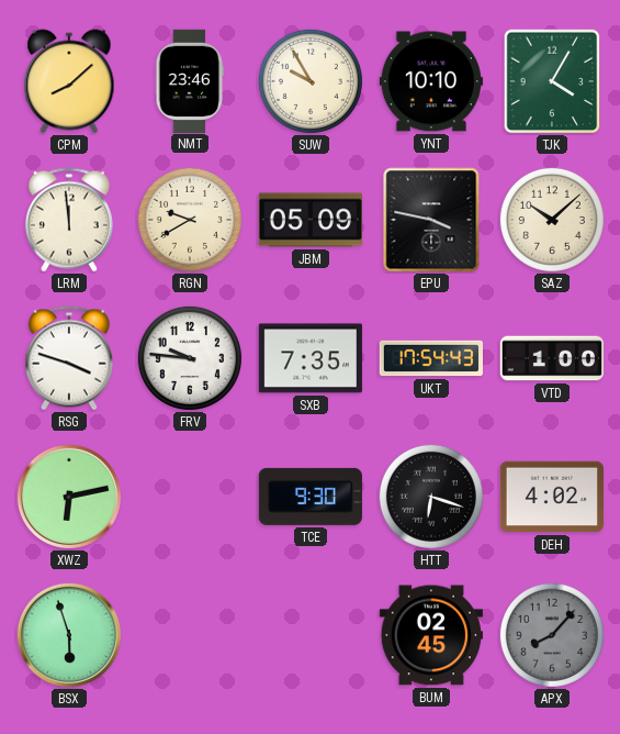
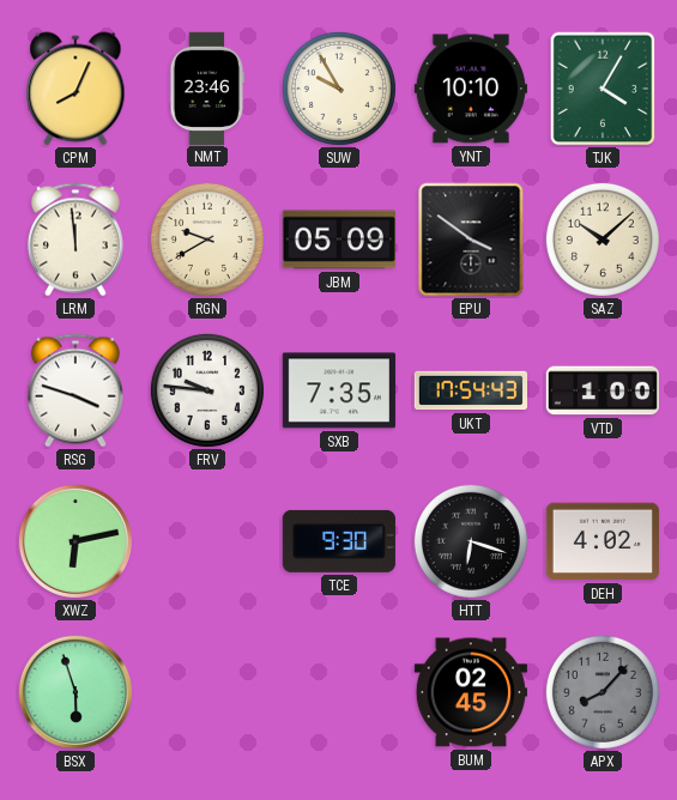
CPM: 8:08 -> 8:04 (75, 89)
EPU: 3:47 -> 3:51 (471, 240)
